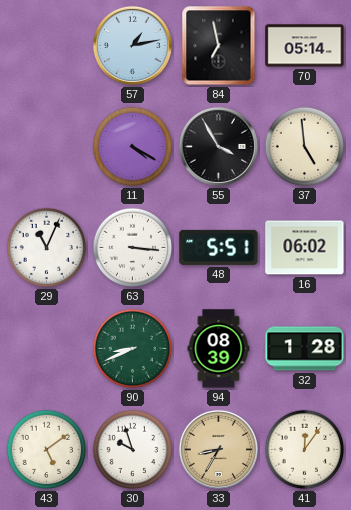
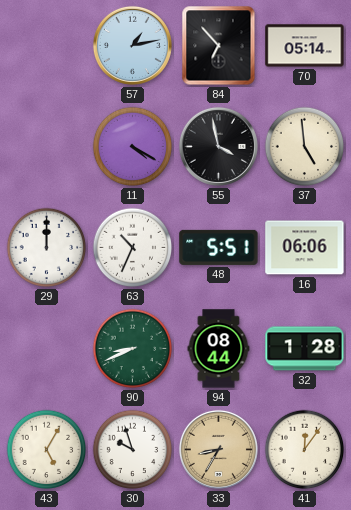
84: 6:58 -> 6:53 (219, 46)
55: 3:55 -> 3:58 (218, 146)
29: 11:04 -> 12:00 (47, 248)
63: 3:16 -> 10:34 (133, 248)
16: 06:02 -> 06:06 (305, 248)
94: 08:39 -> 08:44 (219, 349)
43: 5:09 -> 5:05 (47, 450)
